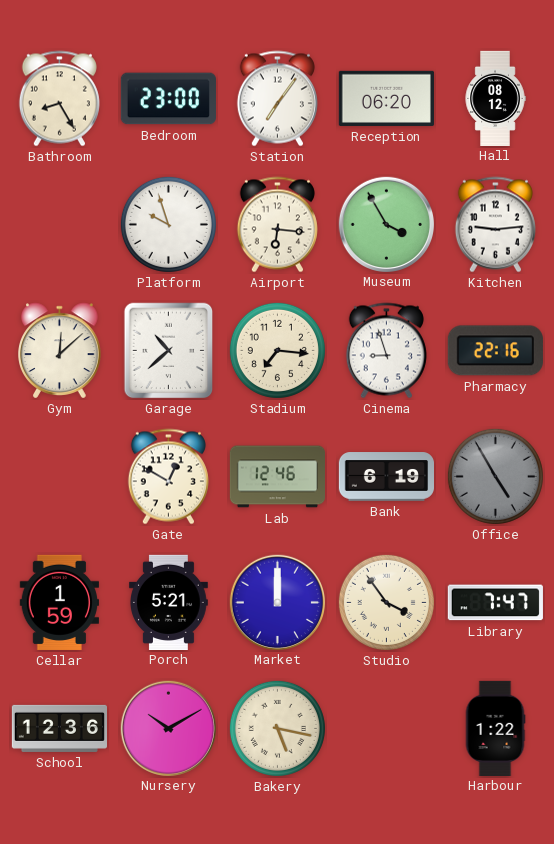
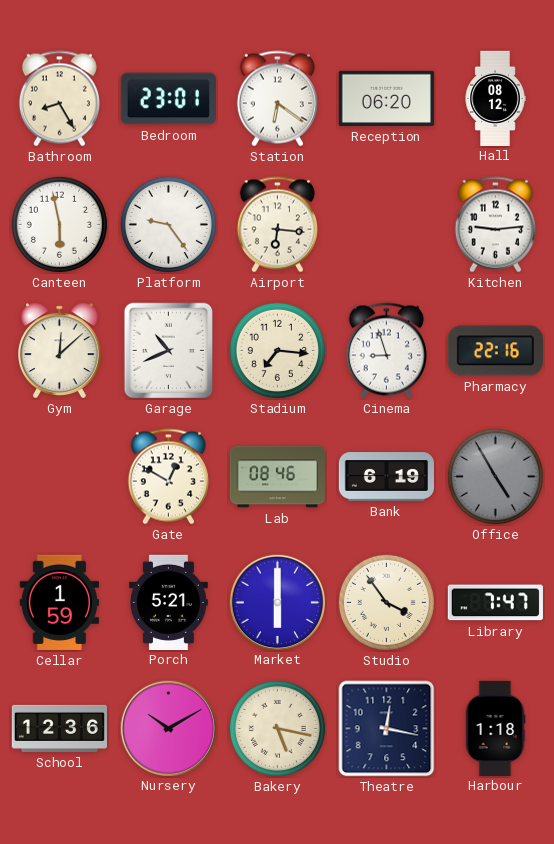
Bedroom: 23:00 -> 23:01 (168, 99)
Station: 7:06 -> 6:21 (277, 99)
Canteen: none -> 5:58 (59, 224)
Platform: 9:57 -> 9:24 (168, 224)
Museum: 3:55 -> none (386, 224)
Garage: 10:38 -> 10:41 (169, 351)
Lab: 12:46 -> 08:46 (277, 477)
Market: 12:00 -> 6:00 (277, 602)
Theatre: none -> 12:17 (387, 729)
Harbour: 1:22 -> 1:18 (495, 728)
